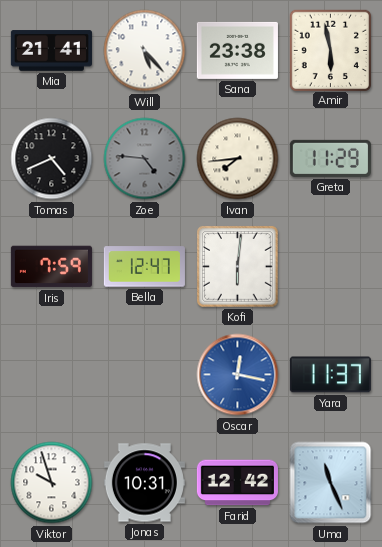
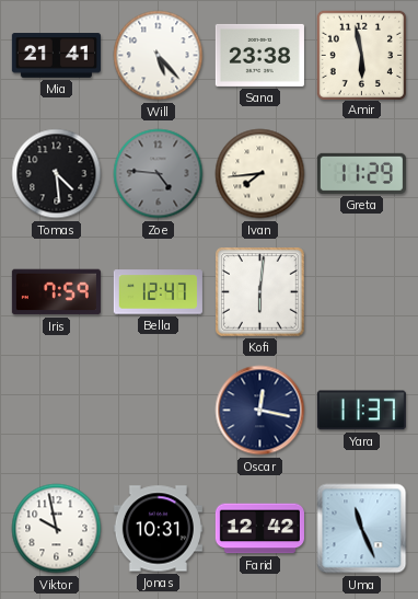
Tomas: 4:41 -> 4:29 (57, 174)
Oscar dial: blue -> navy (260, 411)
Viktor: 9:57 -> 9:58 (57, 529)
